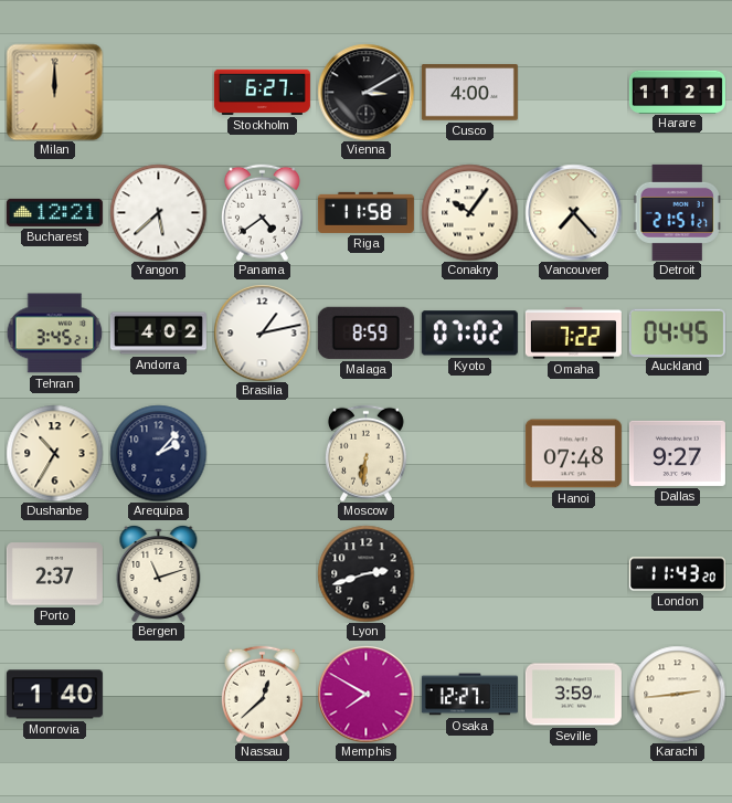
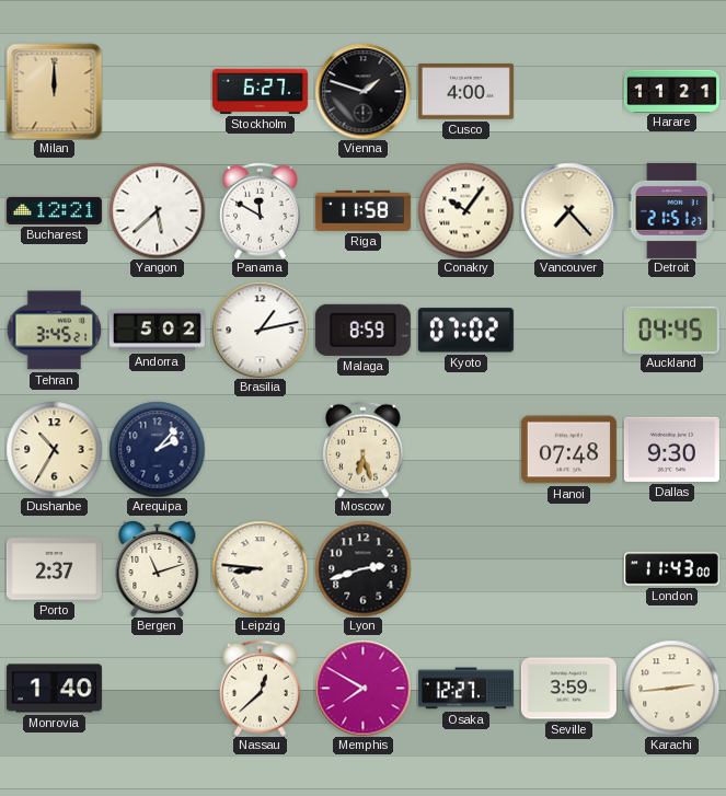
Vienna: 3:10 -> 1:48 (362, 91)
Panama: 4:39 -> 11:50 (260, 210)
Andorra: 4:02 -> 5:02 (157, 331)
Omaha: 7:22 -> none (573, 334)
Moscow: 6:31 -> 6:27 (362, 449)
Dallas: 9:27 -> 9:30 (671, 449)
Leipzig: none -> 8:46 (260, 568)
London: 11:43:20 -> 11:43:00 (671, 569)
